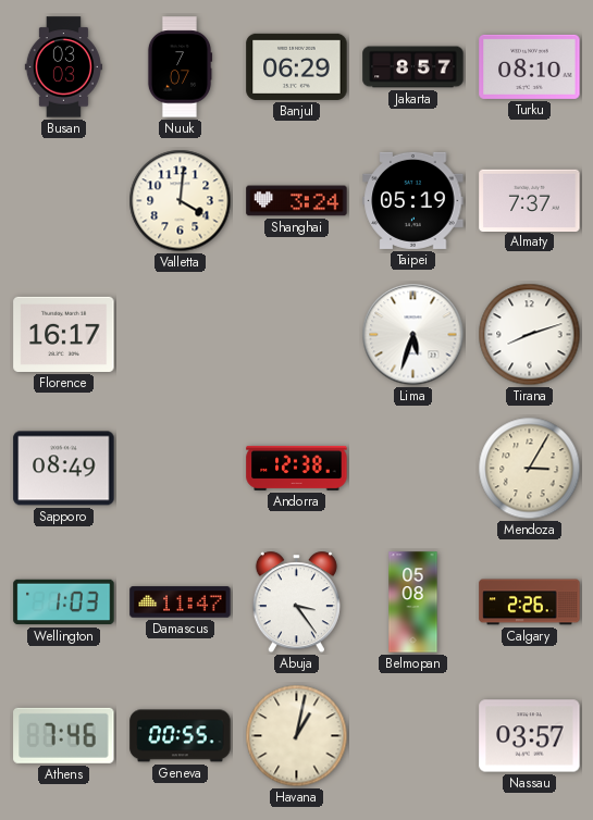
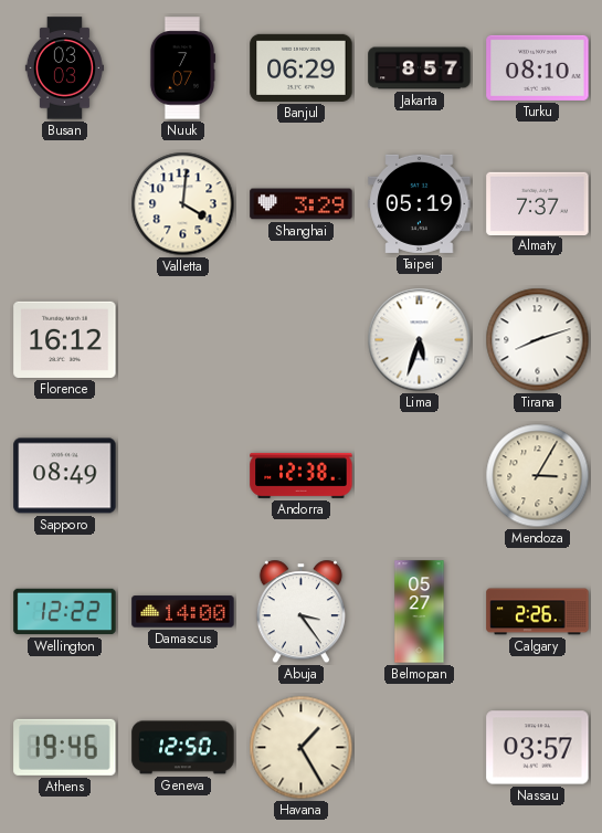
Shanghai: 3:24 -> 3:29 (302, 204)
Florence: 16:17 -> 16:12 (65, 339)
Wellington: 1:03 -> 12:22 (65, 612)
Damascus: 11:47 -> 14:00 (183, 612)
Belmopan: 05:08 -> 05:27 (420, 612)
Athens: 7:46 -> 19:46 (65, 747)
Geneva: 00:55 -> 12:50 (183, 748)
Havana: 1:02 -> 1:25 (302, 748)
